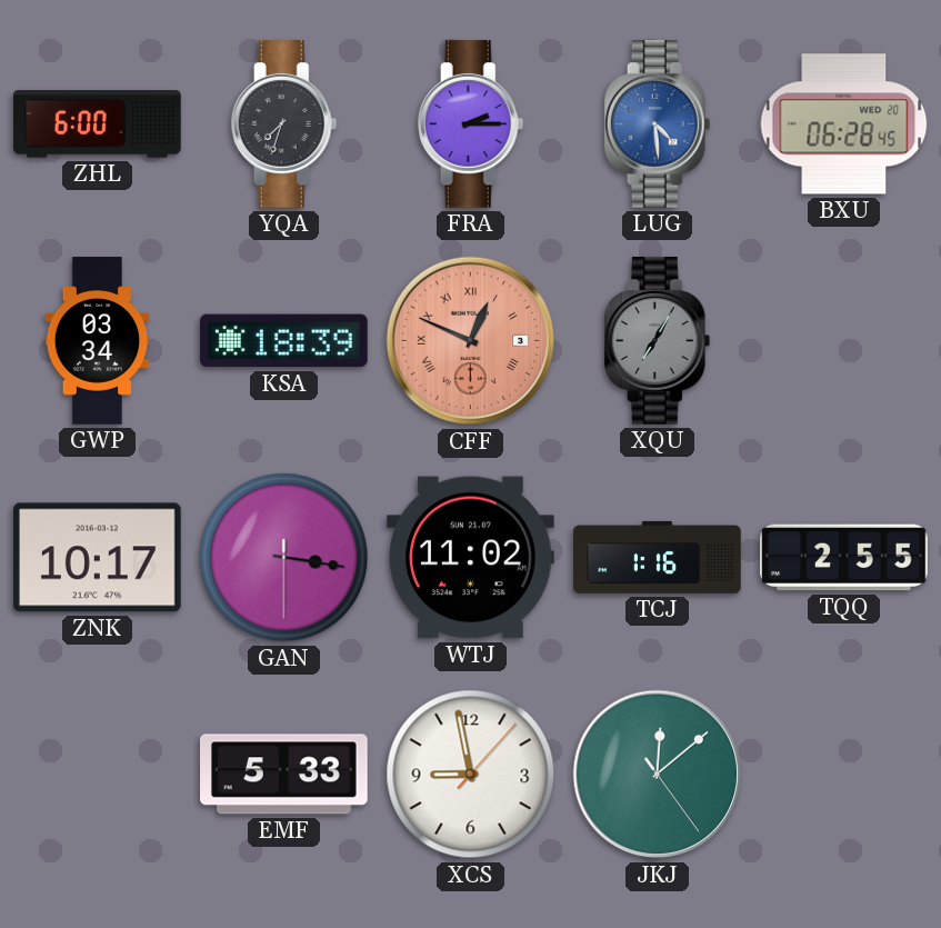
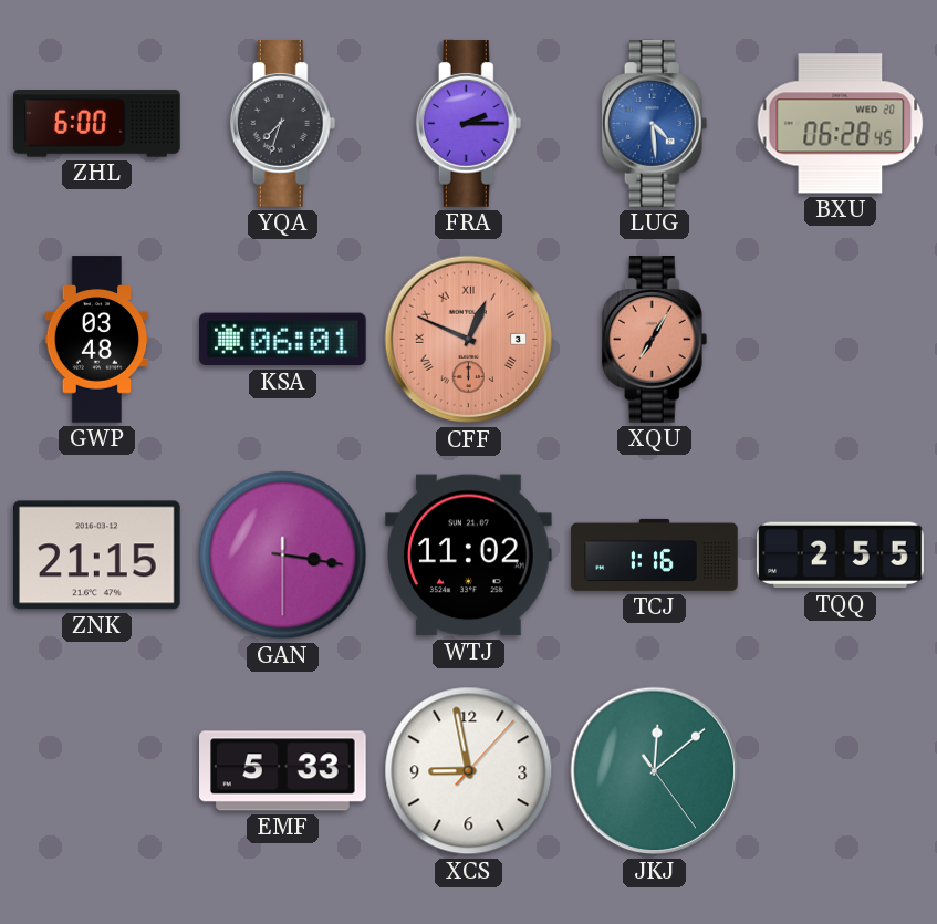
GWP: 03:34 -> 03:48 (97, 340)
KSA: 18:39 -> 06:01 (283, 340)
XQU dial: grey -> salmon (655, 340)
ZNK: 10:17 -> 21:15 (97, 556)
